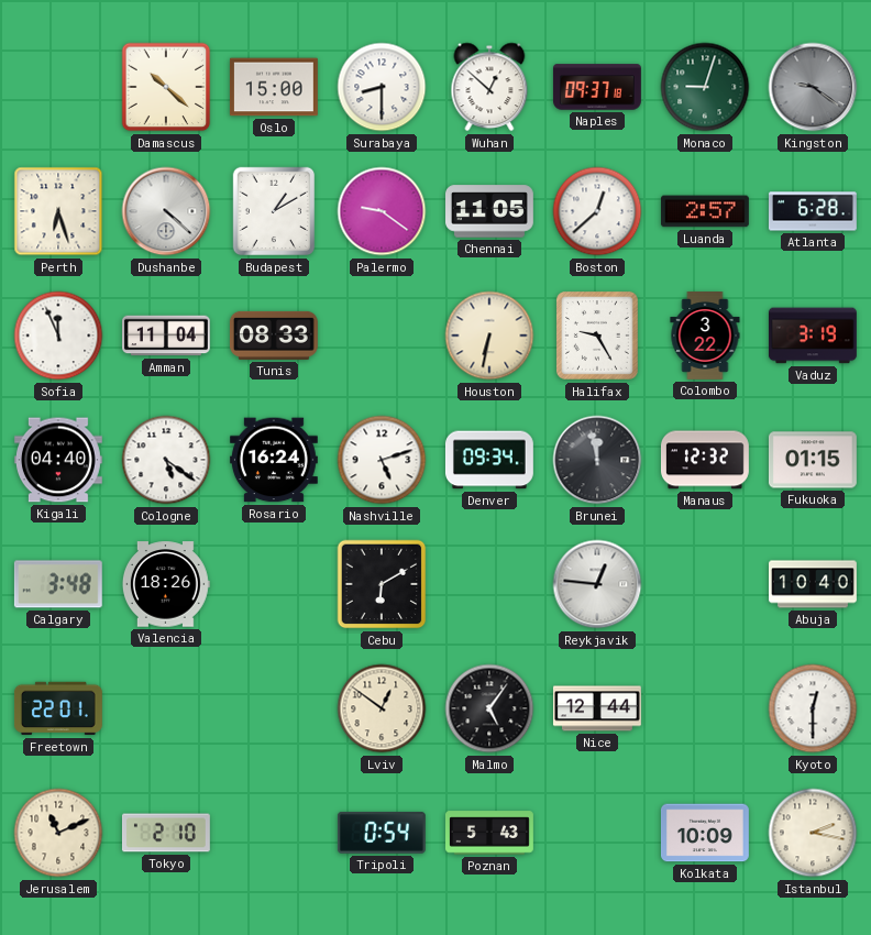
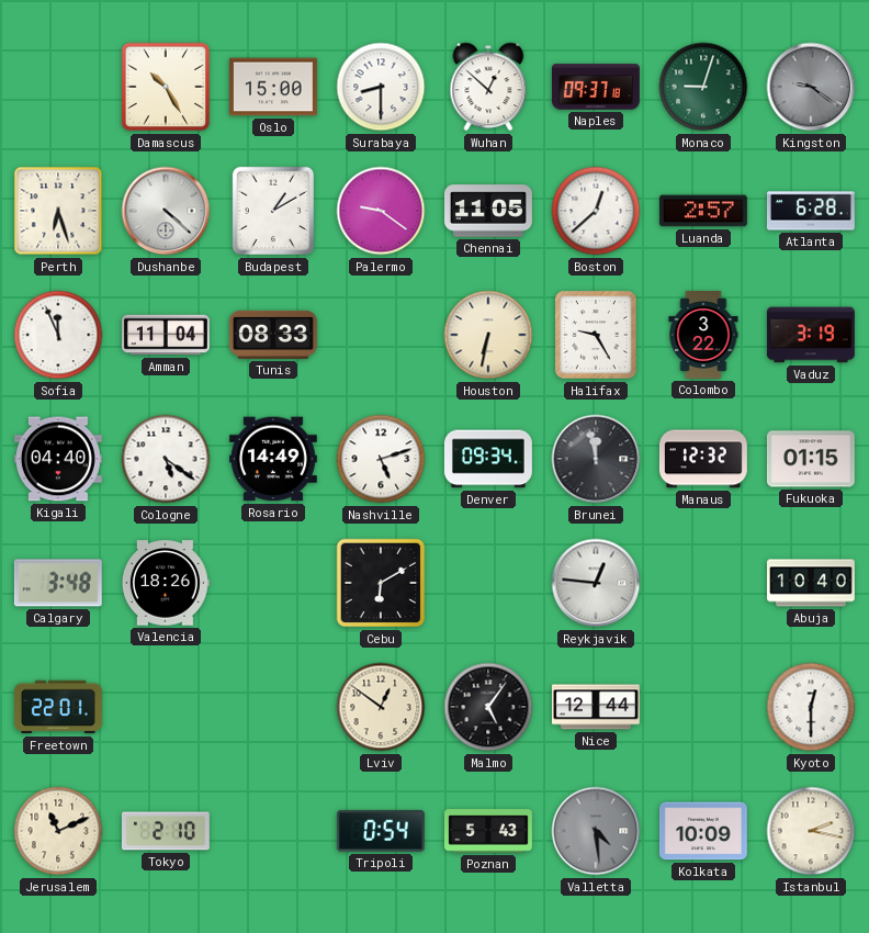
Damascus: 10:22 -> 10:25 (166, 87)
Rosario: 16:24 -> 14:49 (273, 459)
Valletta: none -> 4:29 (596, 831)
